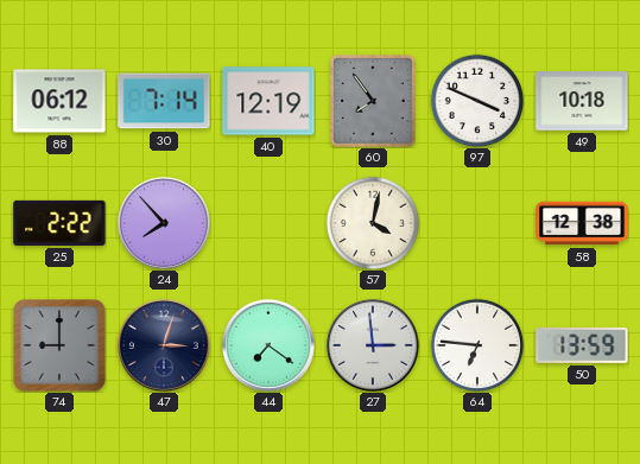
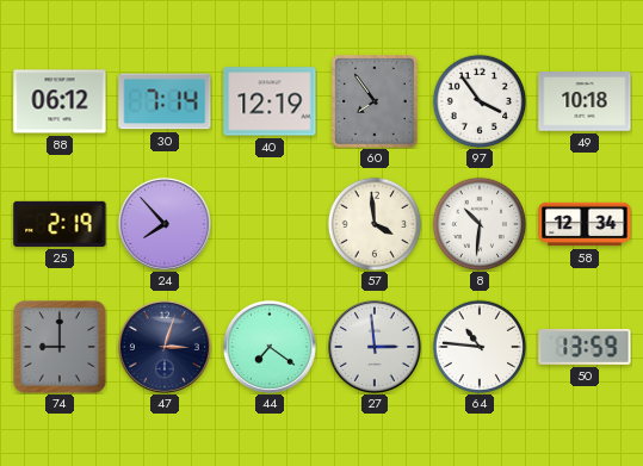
97: 3:49 -> 3:54 (480, 101)
25: 2:22 -> 2:19 (60, 224)
57: 4:02 -> 3:59 (375, 224)
8: none -> 10:31 (480, 224)
58: 12:38 -> 12:34 (585, 224)
64: 6:46 -> 10:46 (480, 347)
